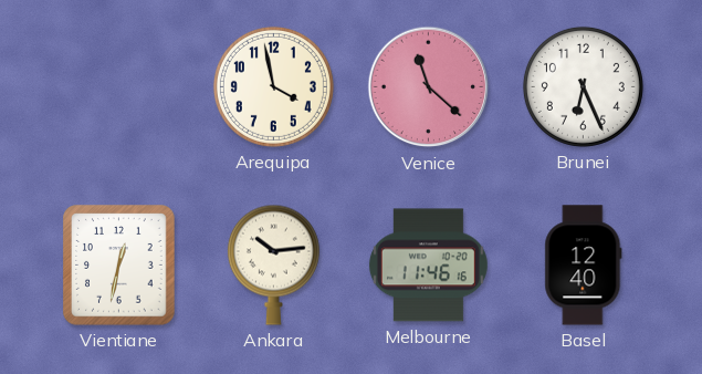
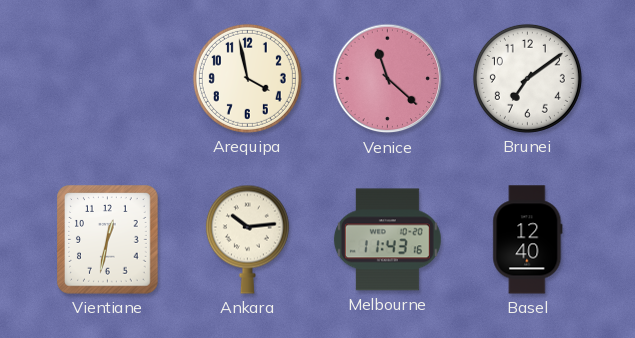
Brunei: 6:26 -> 7:09 (527, 78)
Melbourne: 11:46 -> 11:43 (387, 240)
